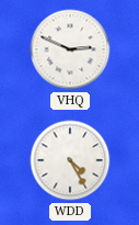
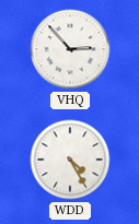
VHQ: 2:49 -> 2:53 (70, 49)
